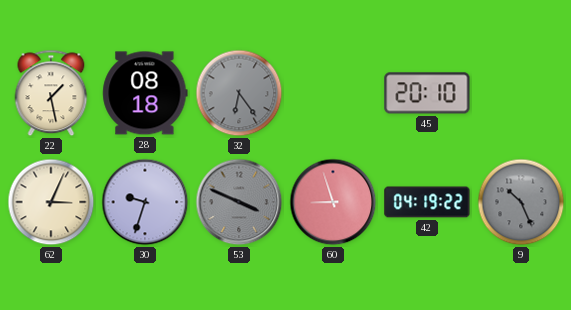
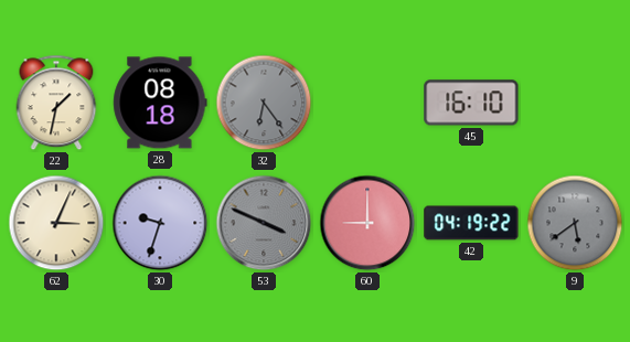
22: 1:28 -> 1:32 (56, 103)
45: 20:10 -> 16:10 (471, 103)
60: 8:57 -> 9:00 (367, 223)
9: 10:26 -> 5:39 (575, 223)
